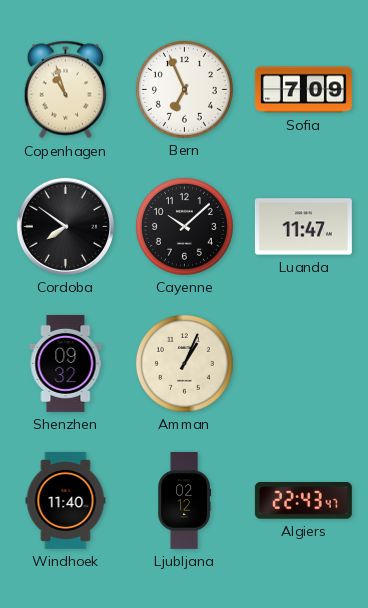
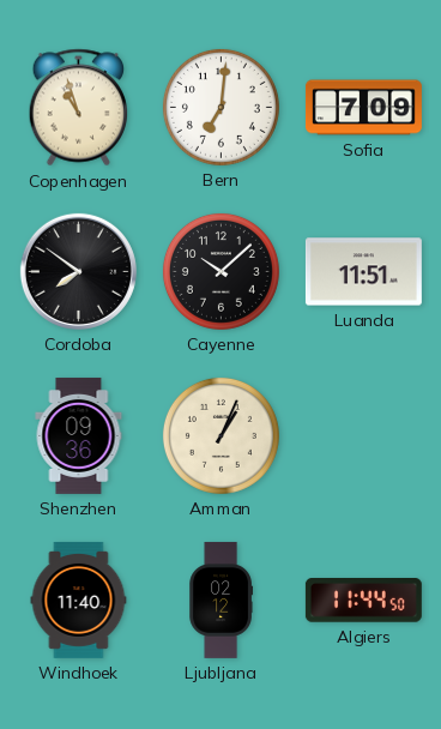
Bern: 6:56 -> 7:01 (220, 107)
Luanda: 11:47 -> 11:51 (363, 272)
Shenzhen: 09:32 -> 09:36 (79, 435)
Algiers: 22:43 -> 11:44 (363, 601)
